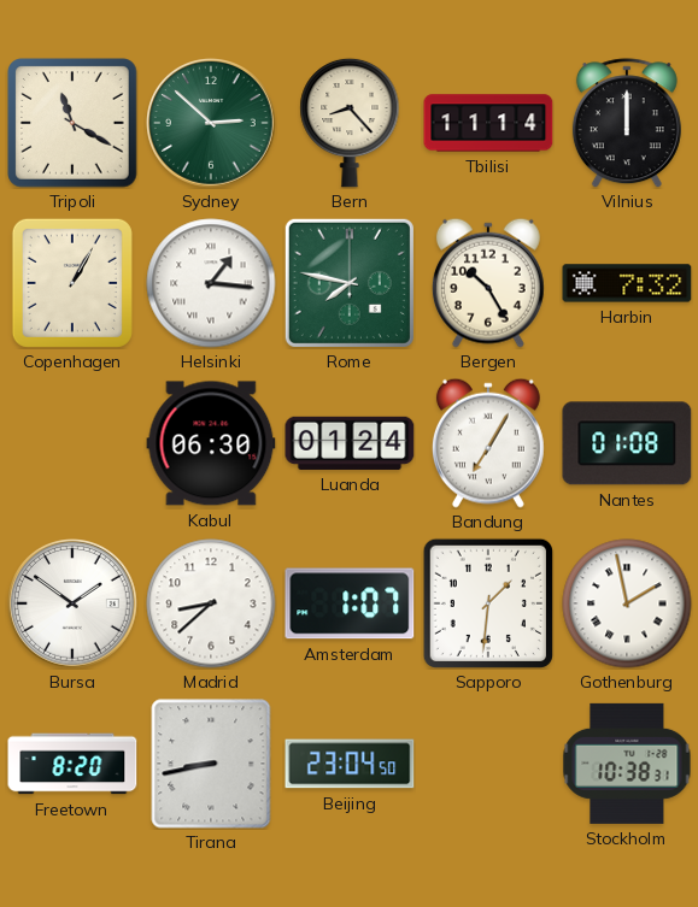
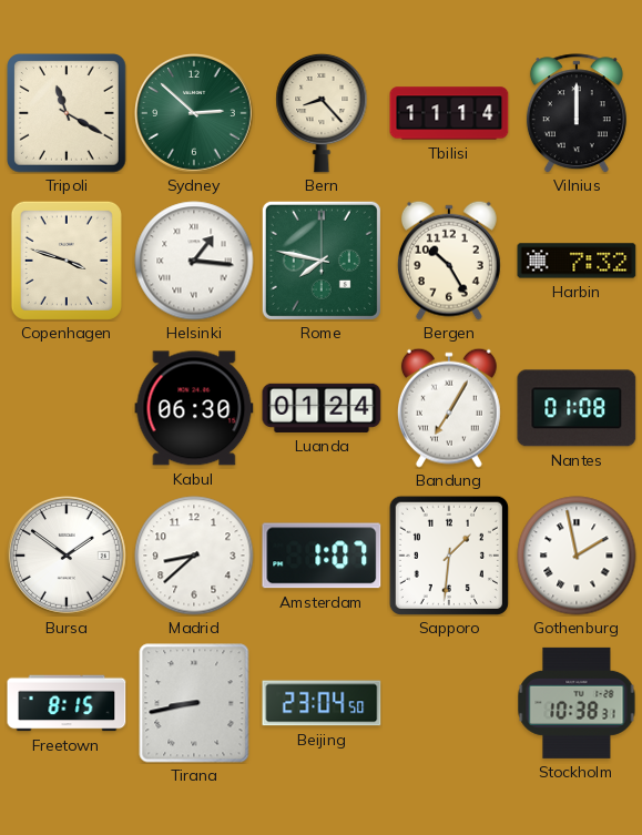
Copenhagen: 1:05 -> 3:48 (67, 261)
Freetown: 8:20 -> 8:15 (67, 703)
